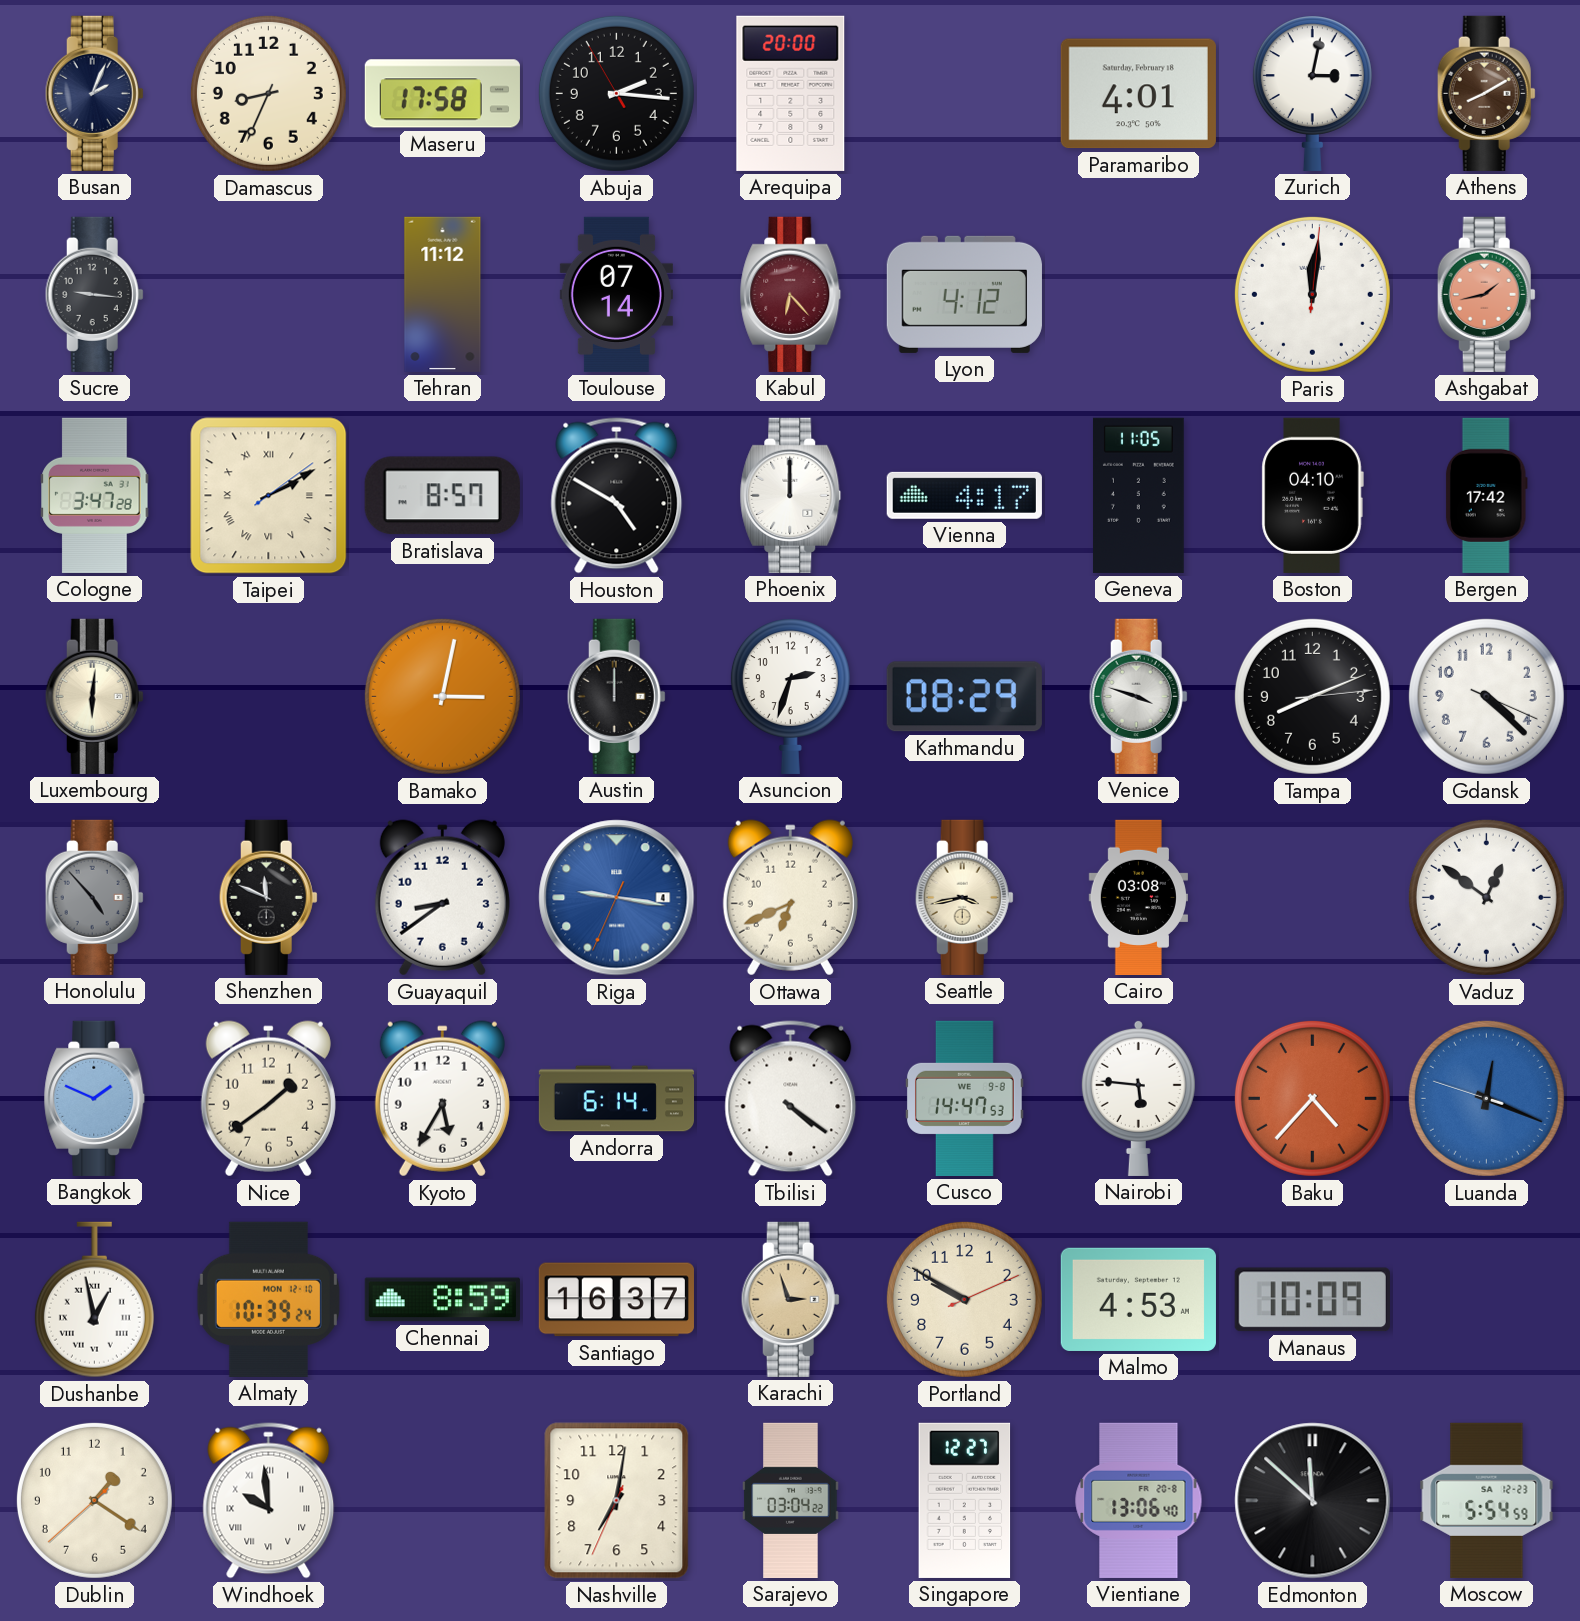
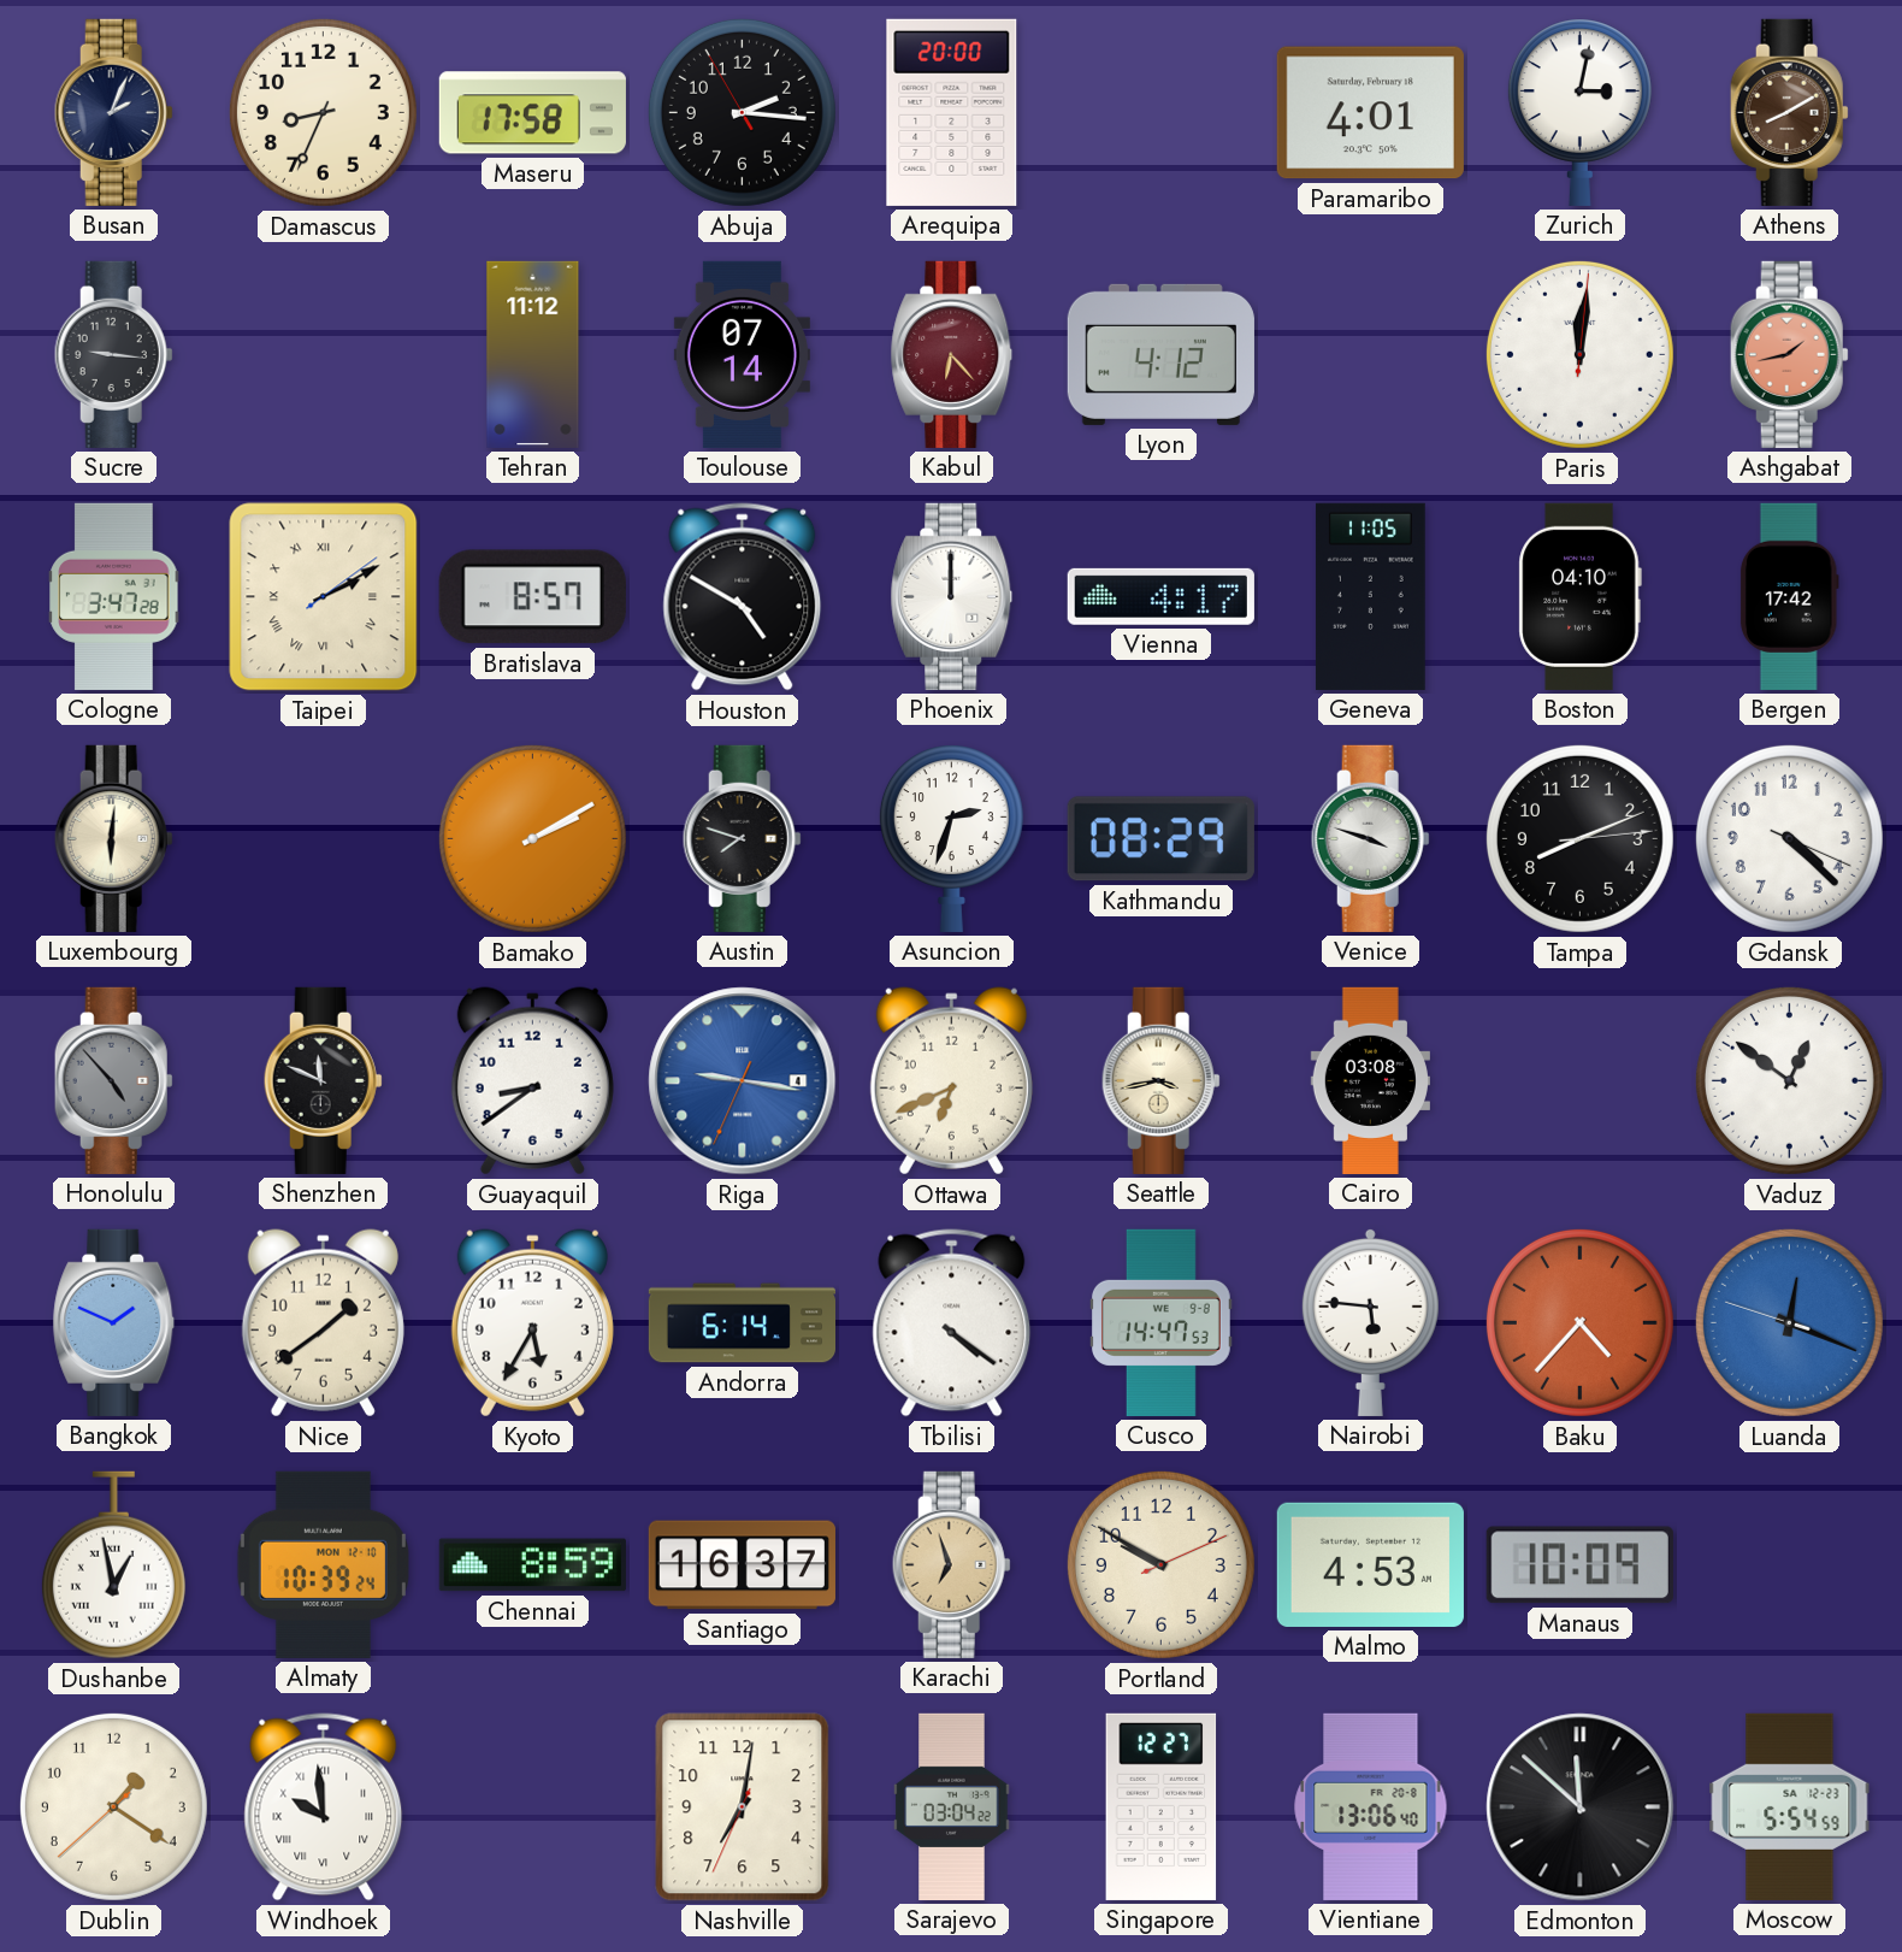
Bamako: 3:02 -> 2:10 (532, 838)
Austin: 12:00 -> 7:48 (742, 838)
Karachi: 2:57 -> 6:57 (951, 1564)
